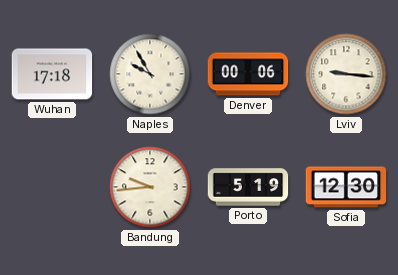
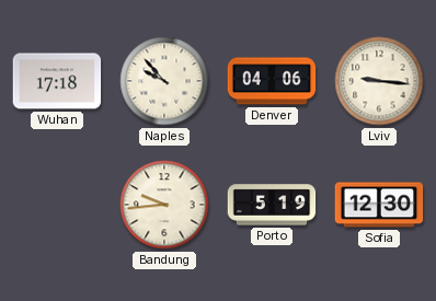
Naples: 9:55 -> 9:53 (164, 81)
Denver: 00:06 -> 04:06 (272, 81)
